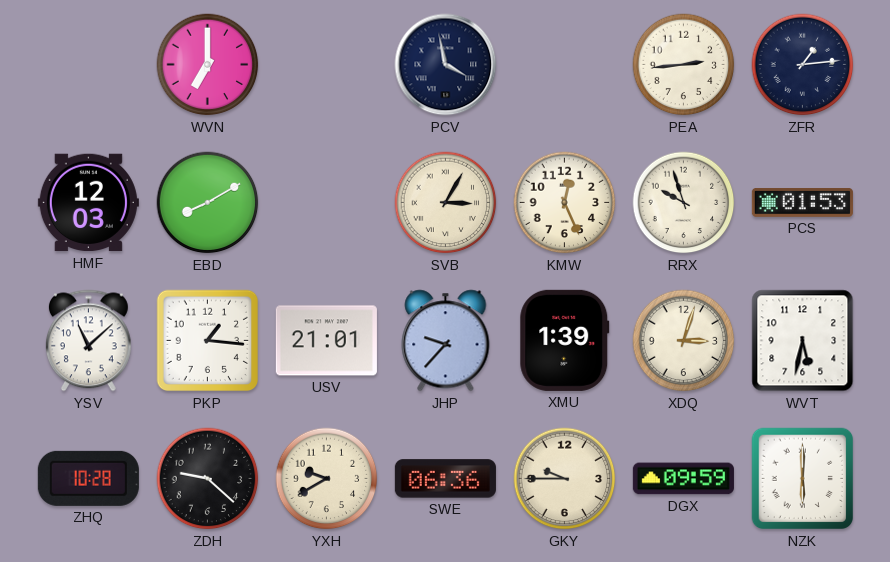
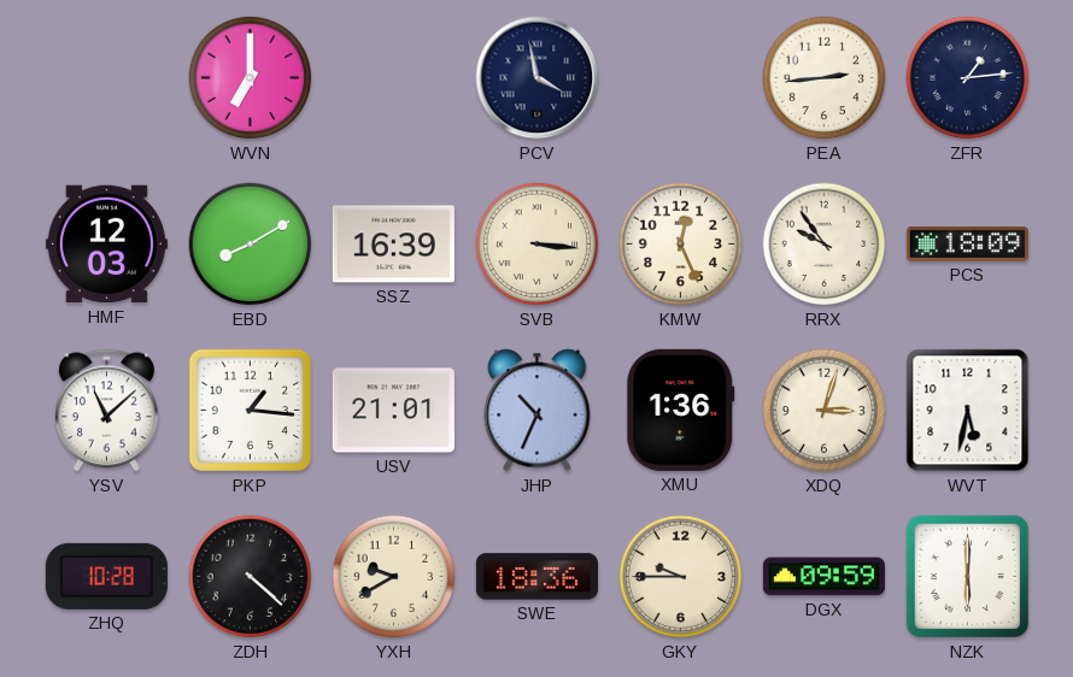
SSZ: none -> 16:39 (393, 245)
SVB: 3:05 -> 3:16 (538, 245)
RRX: 9:57 -> 9:54 (825, 245)
PCS: 01:53 -> 18:09 (967, 245)
JHP: 9:37 -> 10:34 (538, 411)
XMU: 1:39 -> 1:36 (681, 410)
ZDH: 9:22 -> 4:22 (251, 577)
SWE: 06:36 -> 18:36 (536, 577)
